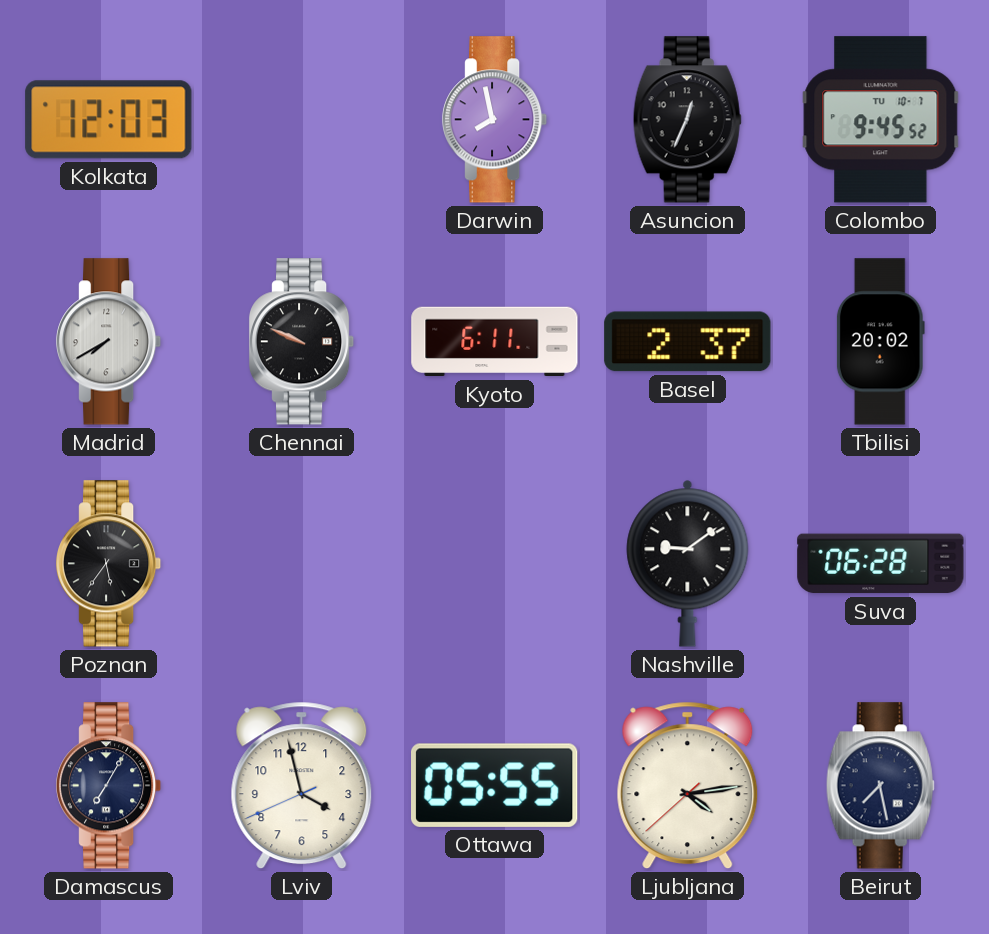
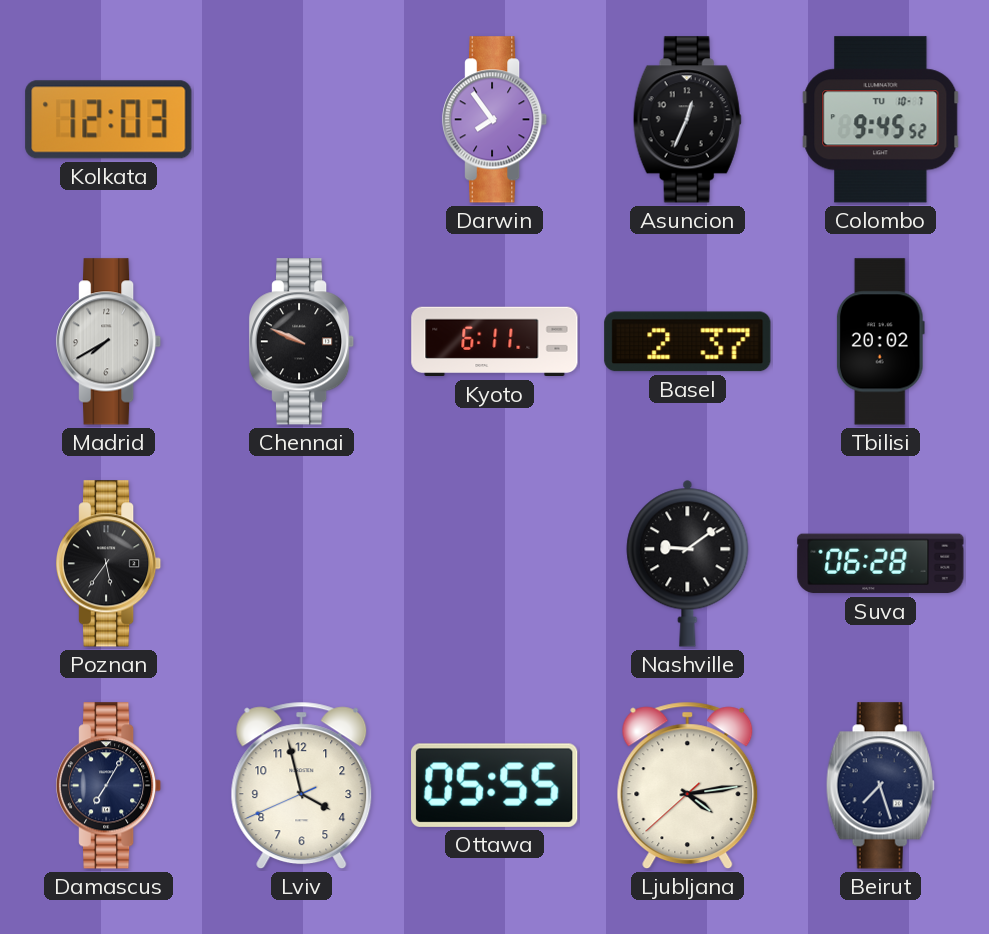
Darwin: 7:58 -> 7:54 (495, 120)
Beirut: 7:28 -> 7:27 (880, 786)
